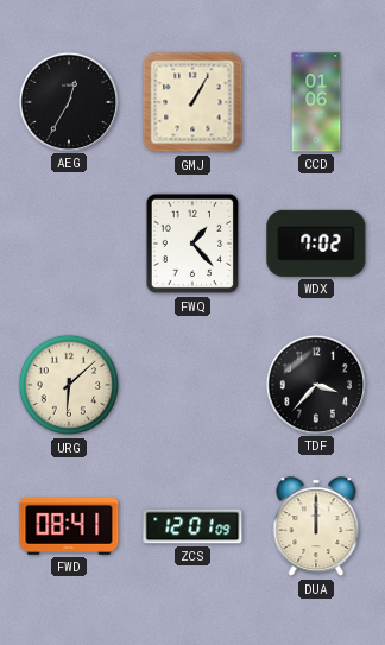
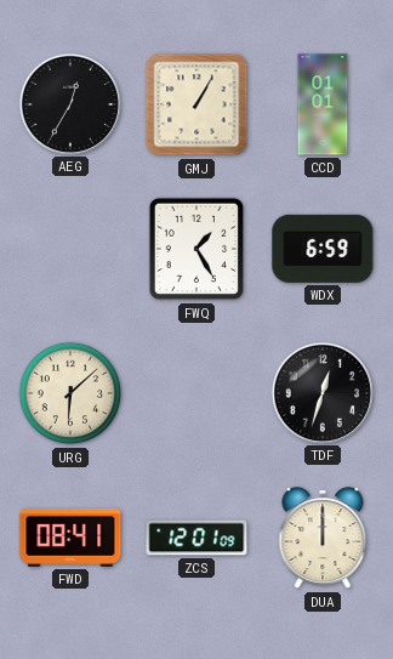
CCD: 01:06 -> 01:01 (323, 104)
FWQ: 1:23 -> 1:25 (196, 249)
WDX: 7:02 -> 6:59 (323, 249)
TDF: 3:37 -> 12:33 (321, 392)
